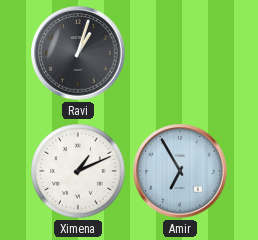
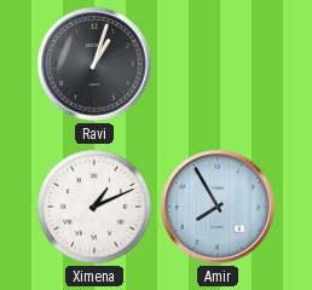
Amir: 6:55 -> 7:55 (218, 207)
